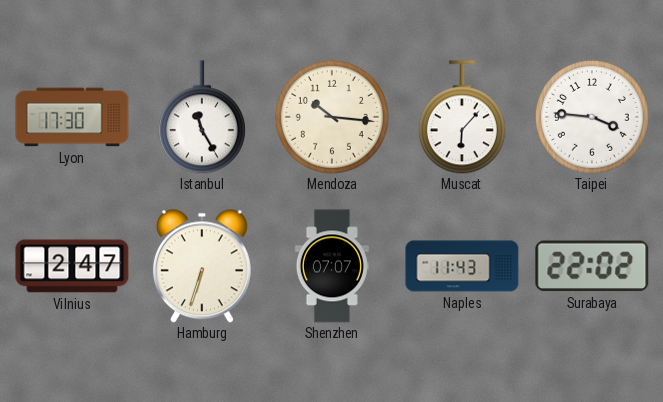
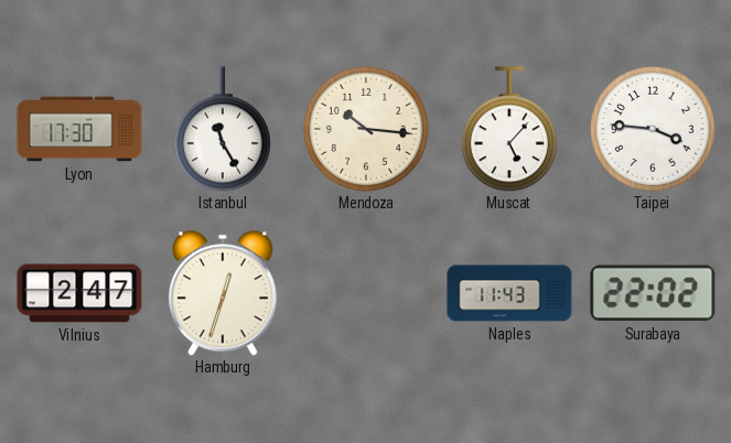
Muscat: 6:07 -> 5:07 (509, 129)
Hamburg: 6:33 -> 12:33 (223, 293)
Shenzhen: 07:07 -> none (332, 266)
